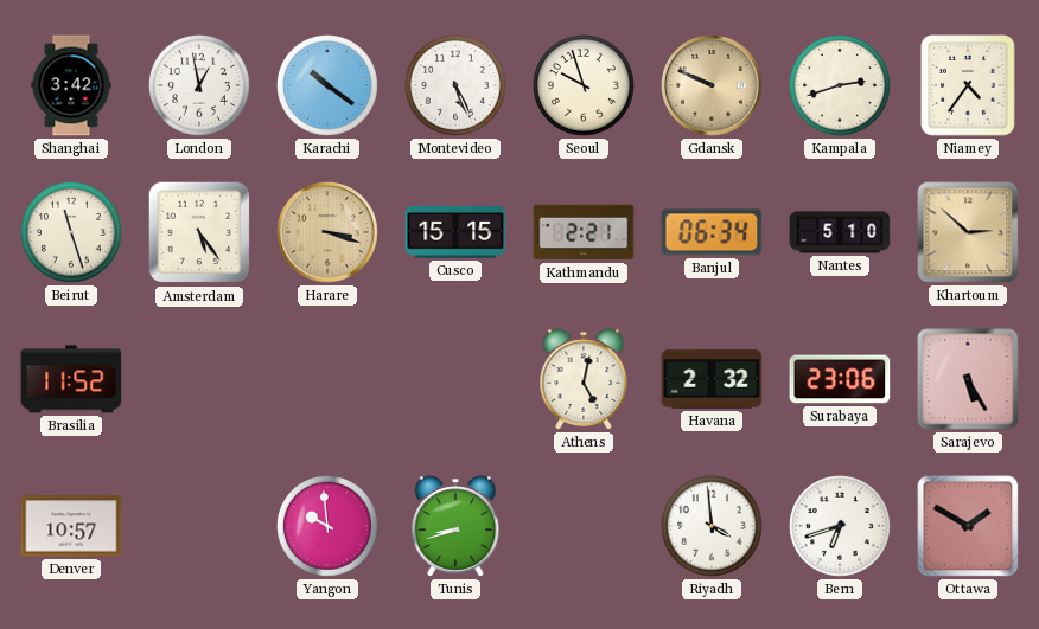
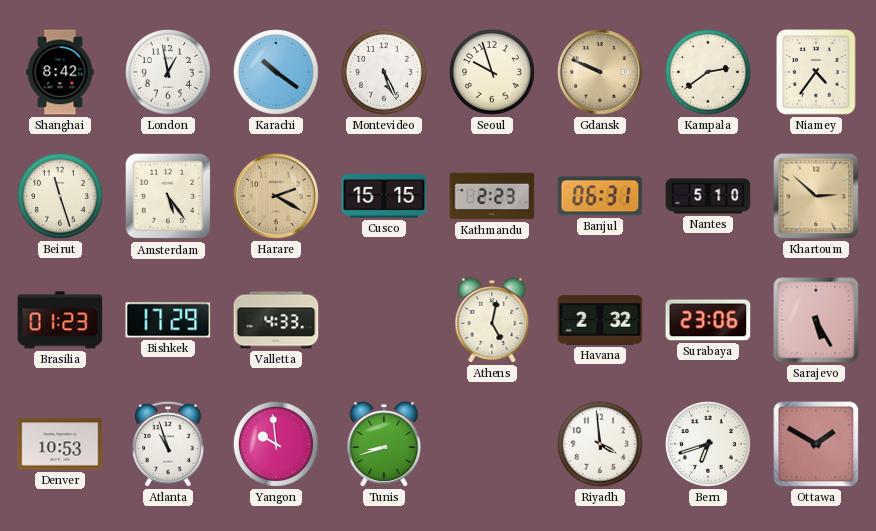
Shanghai: 3:42 -> 8:42 (60, 72)
Kampala: 2:42 -> 2:39 (708, 72)
Harare: 3:18 -> 2:20 (276, 196)
Kathmandu: 2:21 -> 2:23 (492, 196)
Banjul: 06:34 -> 06:31 (600, 196)
Brasilia: 11:52 -> 01:23 (60, 320)
Bishkek: none -> 17:29 (168, 320)
Valletta: none -> 4:33 (276, 320)
Denver: 10:57 -> 10:53 (60, 444)
Atlanta: none -> 10:57 (168, 444)
